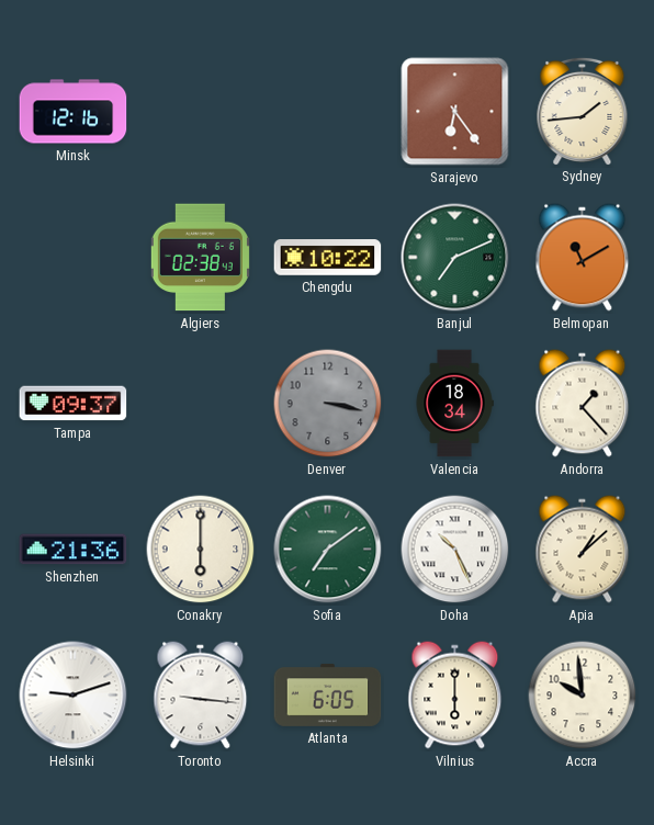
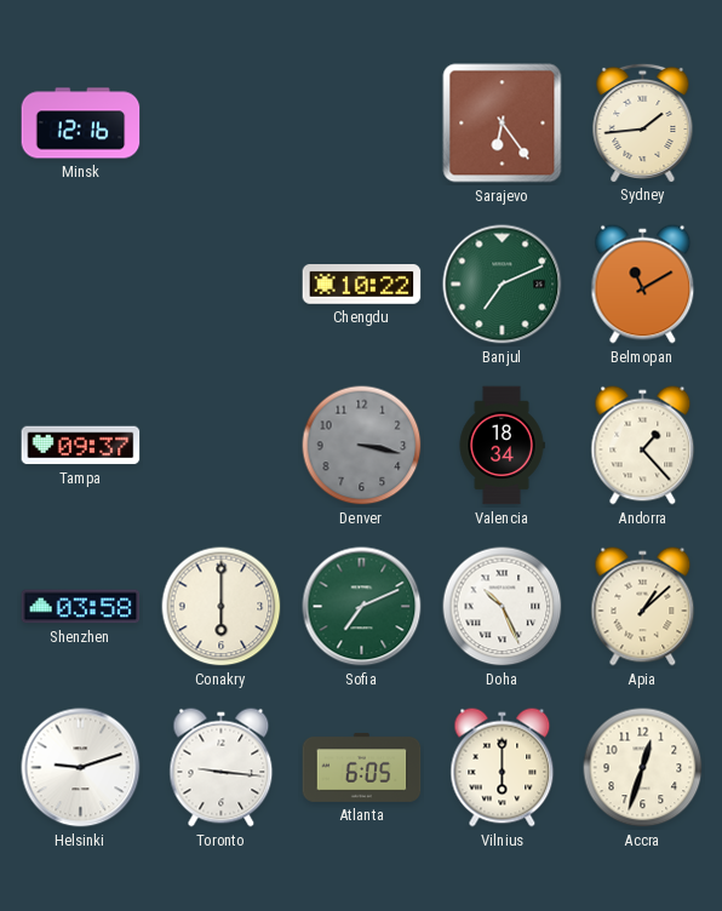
Algiers: 02:38 -> none (200, 258)
Shenzhen: 21:36 -> 03:58 (81, 607)
Sofia: 7:09 -> 7:11 (362, 607)
Accra: 9:59 -> 12:33 (643, 768)
